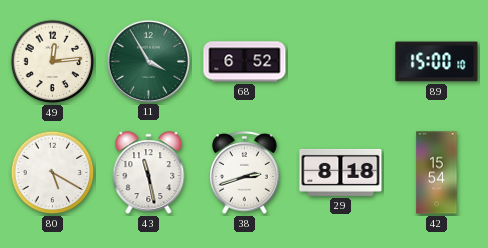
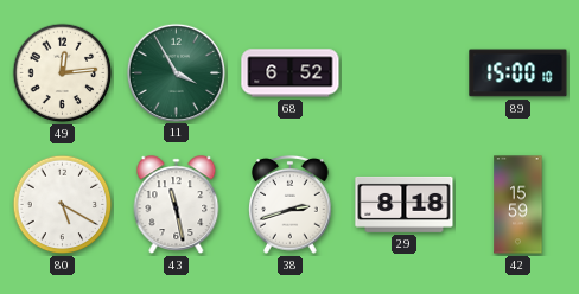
42: 15:54 -> 15:59 (518, 205)
